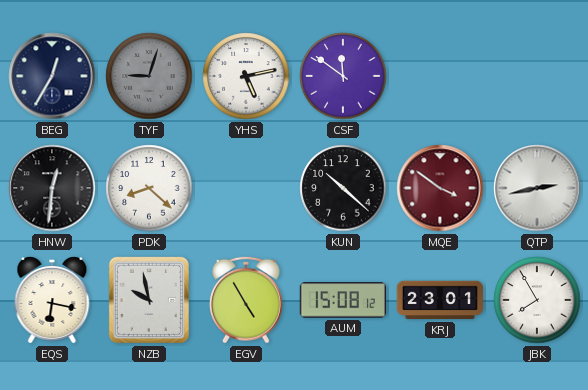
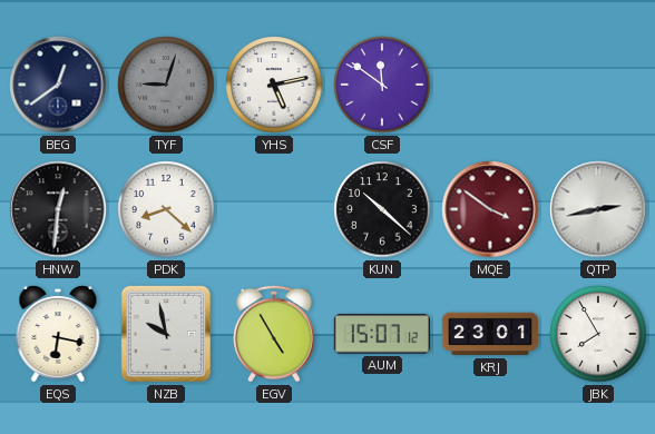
BEG: 12:35 -> 12:39 (58, 85)
AUM: 15:08 -> 15:07 (381, 334)
